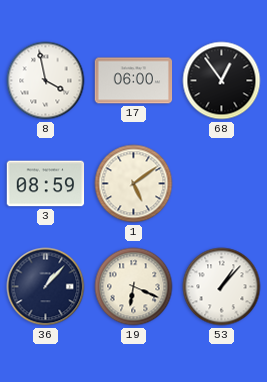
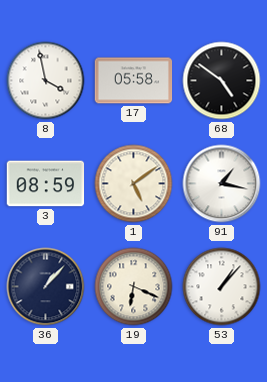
17: 06:00 -> 05:58 (134, 81)
68: 12:54 -> 4:51 (222, 81)
91: none -> 1:17 (222, 184)
